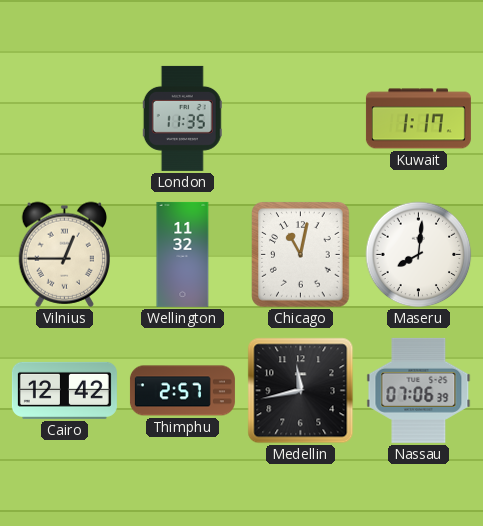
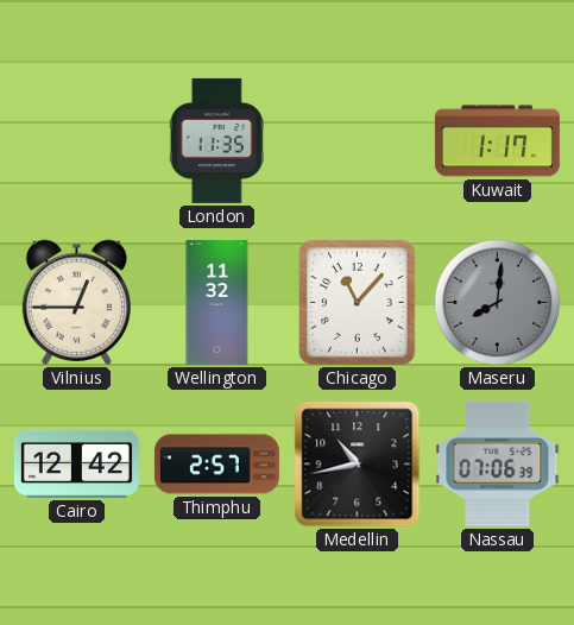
Chicago: 11:02 -> 11:07 (358, 303)
Maseru dial: white -> grey (498, 303)
Medellin: 11:43 -> 10:43 (358, 465)
